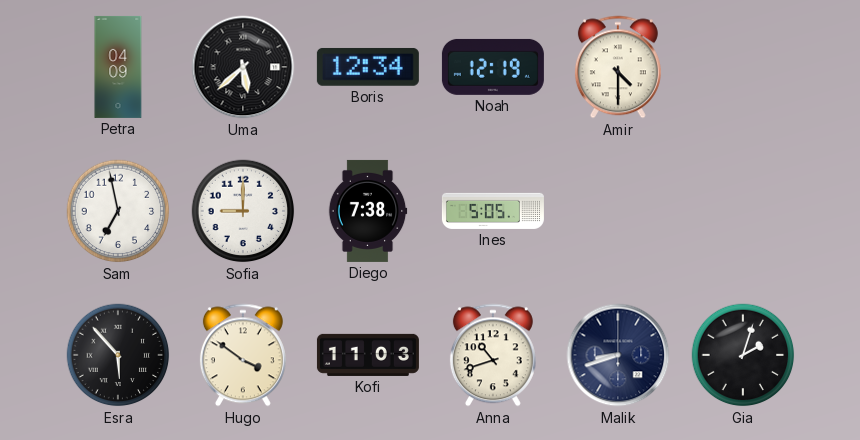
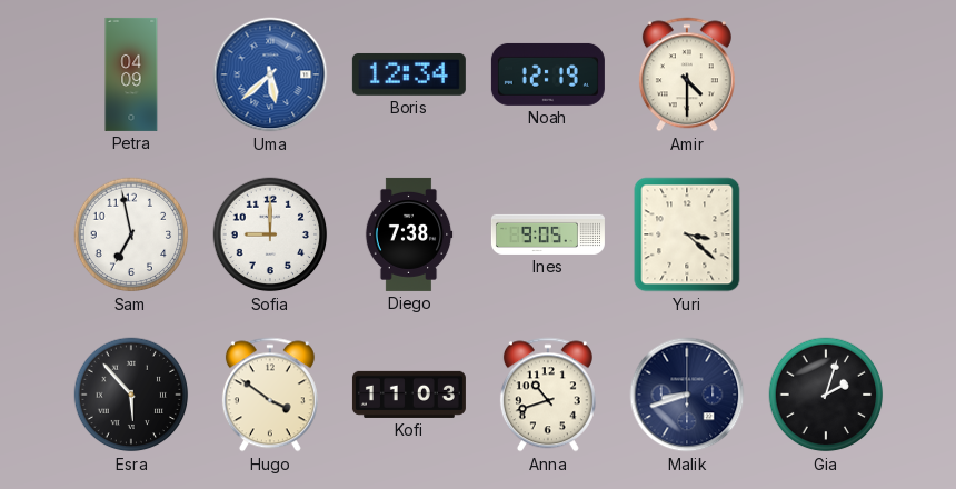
Uma dial: black -> blue (270, 74)
Ines: 5:05 -> 9:05 (548, 234)
Yuri: none -> 3:22 (687, 234)
